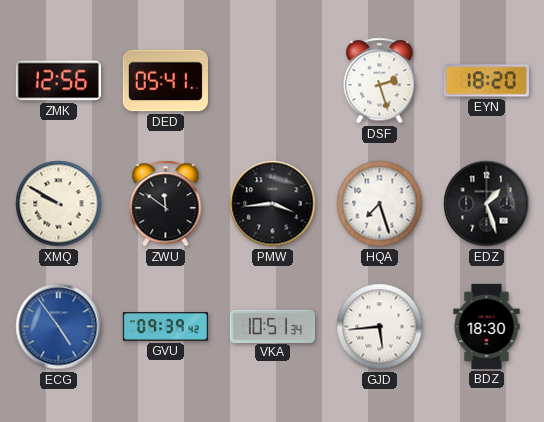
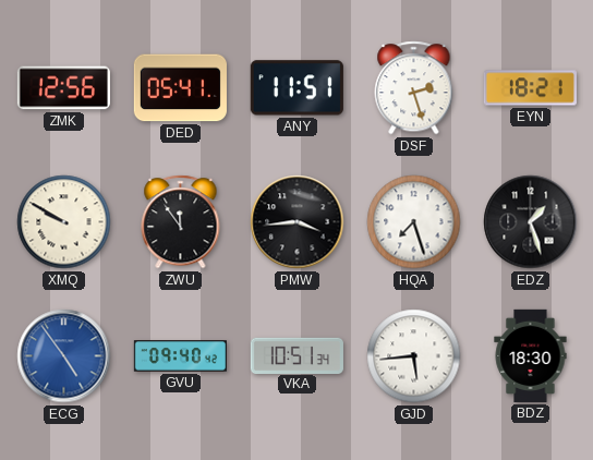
ANY: none -> 11:51 (296, 88)
EYN: 18:20 -> 18:21 (530, 88)
ZWU: 11:51 -> 11:54 (181, 222)
GVU: 09:39 -> 09:40 (180, 356)
